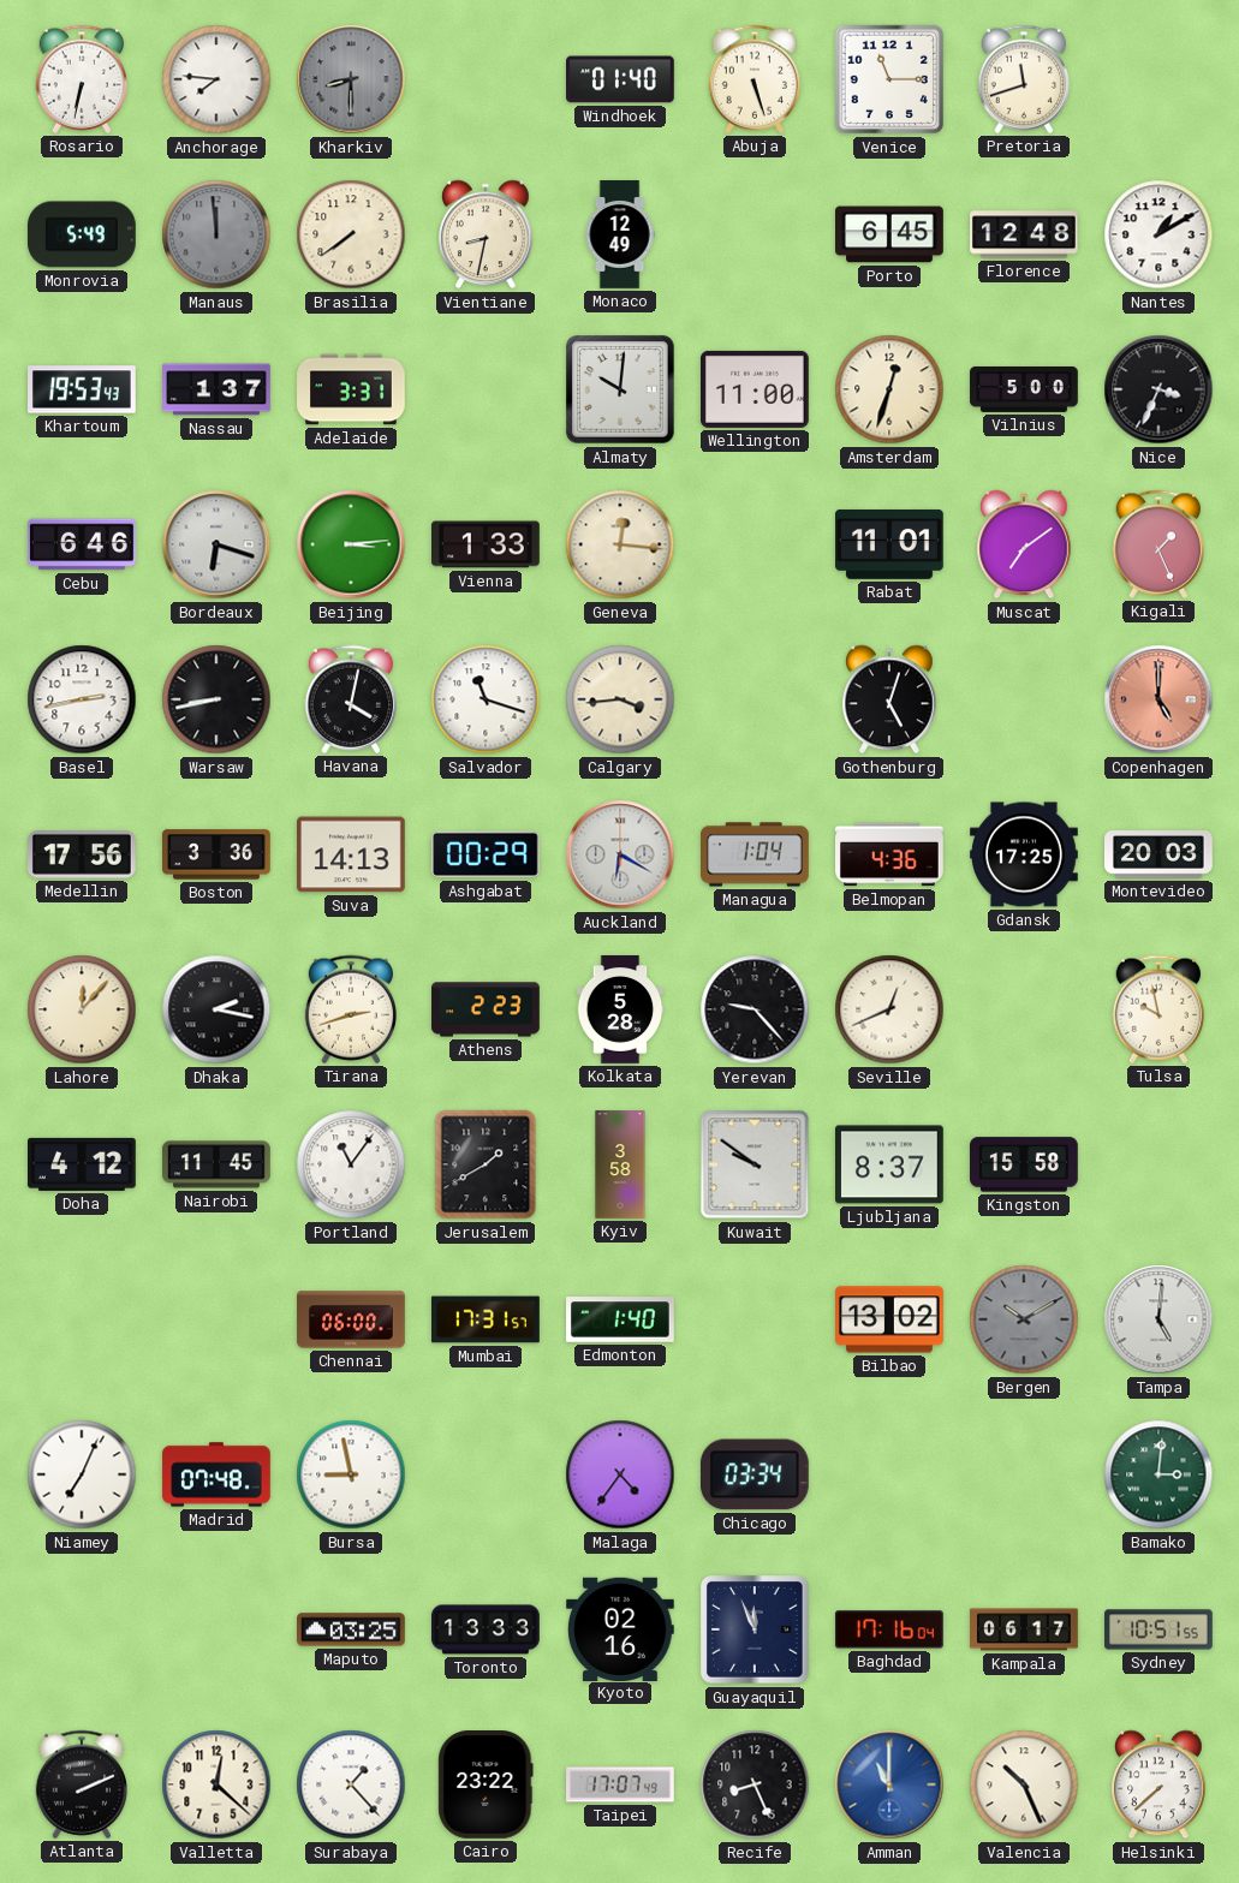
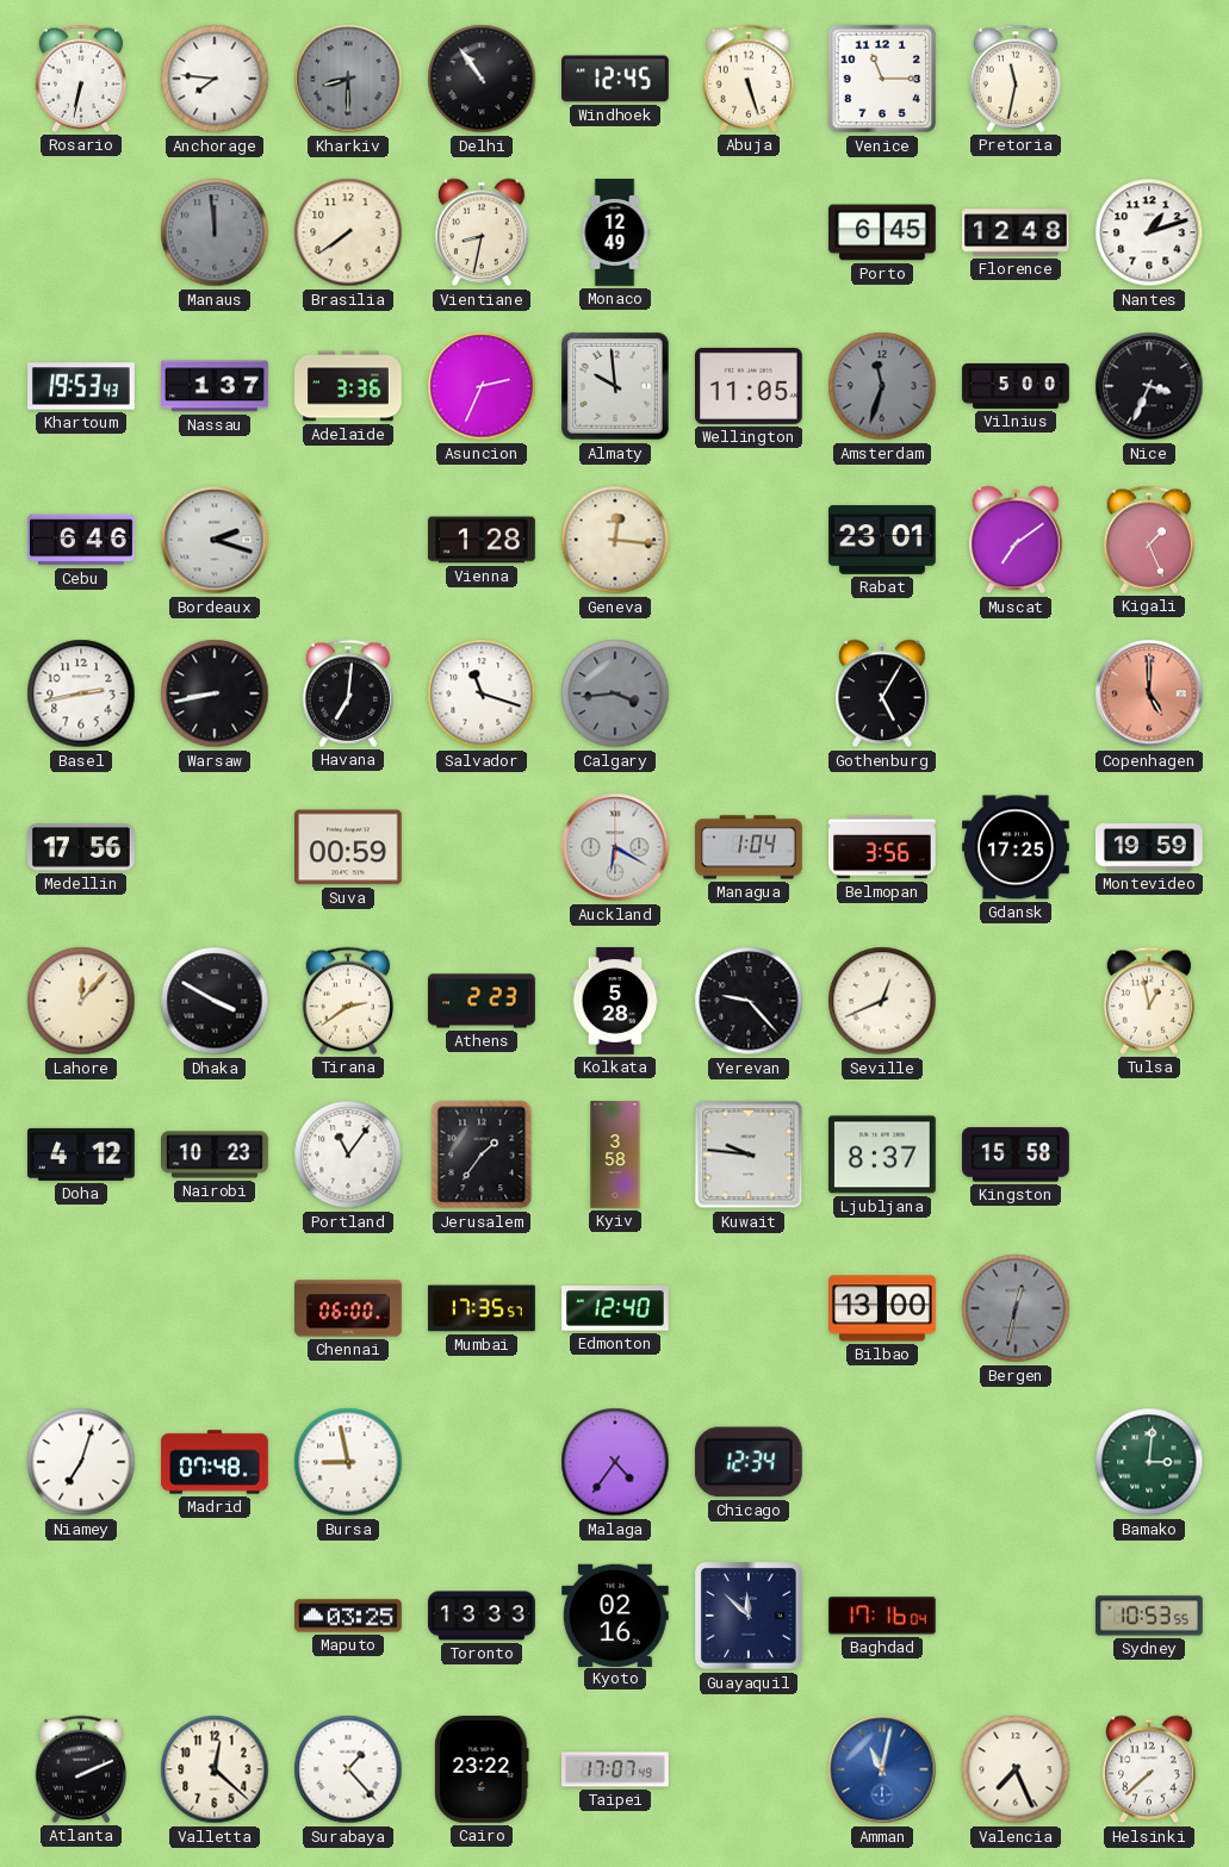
Delhi: none -> 10:54 (482, 79)
Windhoek: 01:40 -> 12:45 (616, 79)
Pretoria: 11:42 -> 11:32 (1014, 79)
Monrovia: 5:49 -> none (82, 234)
Nantes: 1:10 -> 1:12 (1149, 232)
Adelaide: 3:31 -> 3:36 (348, 386)
Asuncion: none -> 2:34 (482, 386)
Almaty: 10:01 -> 9:59 (615, 386)
Wellington: 11:00 -> 11:05 (750, 386)
Amsterdam: 12:33 -> 11:33 (882, 386)
Amsterdam dial: cream -> grey (882, 386)
Bordeaux: 6:18 -> 2:18 (215, 540)
Beijing: 3:14 -> none (351, 544)
Vienna: 1:33 -> 1:28 (483, 540)
Rabat: 11:01 -> 23:01 (883, 540)
Havana: 4:02 -> 7:01 (347, 693)
Calgary dial: cream -> grey (615, 693)
Gothenburg: 5:03 -> 5:05 (882, 693)
Boston: 3:36 -> none (218, 854)
Suva: 14:13 -> 00:59 (349, 847)
Ashgabat: 00:29 -> none (486, 854)
Belmopan: 4:36 -> 3:56 (883, 847)
Montevideo: 20:03 -> 19:59 (1150, 847)
Dhaka: 2:17 -> 3:50 (215, 1001)
Tirana: 2:42 -> 2:39 (347, 1001)
Tulsa: 9:58 -> 12:58 (1148, 1001)
Nairobi: 11:45 -> 10:23 (215, 1155)
Jerusalem: 1:40 -> 1:36 (482, 1155)
Kuwait: 9:51 -> 9:46 (749, 1155)
Mumbai: 17:31 -> 17:35 (482, 1308)
Edmonton: 1:40 -> 12:40 (616, 1308)
Bilbao: 13:02 -> 13:00 (883, 1308)
Bergen: 10:10 -> 12:32 (1016, 1308)
Tampa: 5:01 -> none (1158, 1319)
Niamey: 7:04 -> 7:03 (81, 1462)
Chicago: 03:34 -> 12:34 (749, 1462)
Guayaquil: 11:56 -> 11:52 (749, 1616)
Kampala: 06:17 -> none (1024, 1629)
Sydney: 10:51 -> 10:53 (1149, 1616)
Recife: 8:26 -> none (755, 1784)
Amman: 11:00 -> 11:02 (882, 1769)
Valencia: 10:26 -> 7:26 (1016, 1769)
